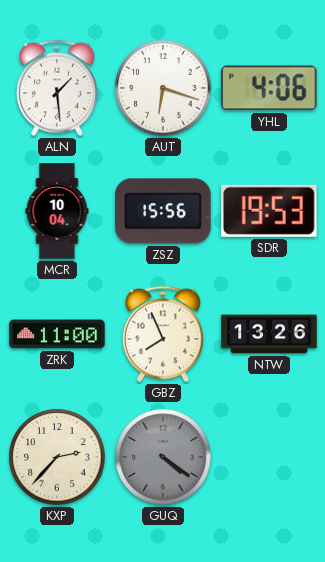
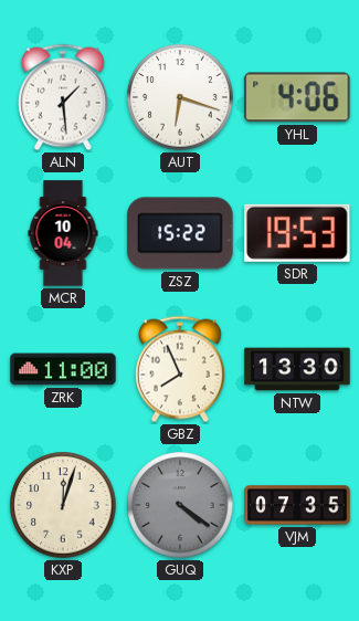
ZSZ: 15:56 -> 15:22 (180, 233)
NTW: 13:26 -> 13:30 (297, 369)
KXP: 2:37 -> 12:03 (63, 505)
VJM: none -> 07:35 (297, 505)
